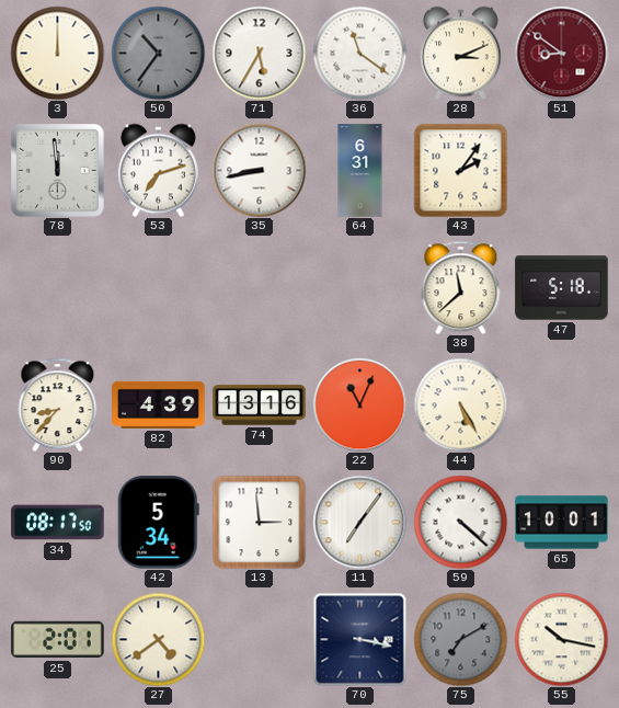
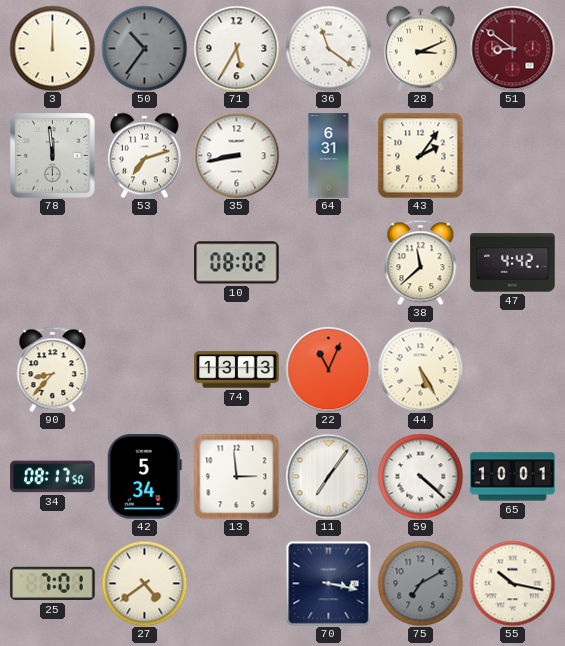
10: none -> 08:02 (237, 263)
47: 5:18 -> 4:42 (513, 263)
82: 4:39 -> none (159, 404)
74: 13:16 -> 13:13 (237, 370)
25: 2:01 -> 7:01 (53, 584)
